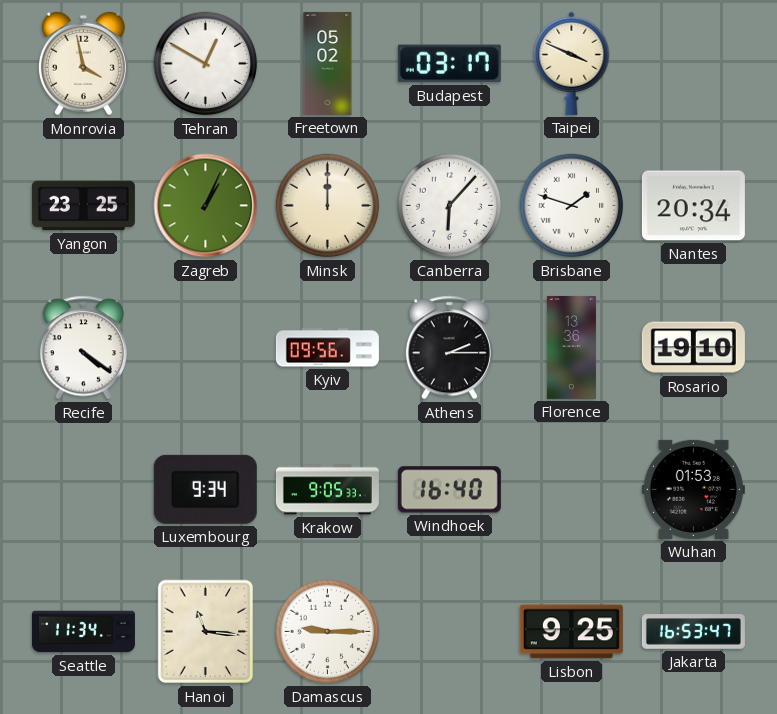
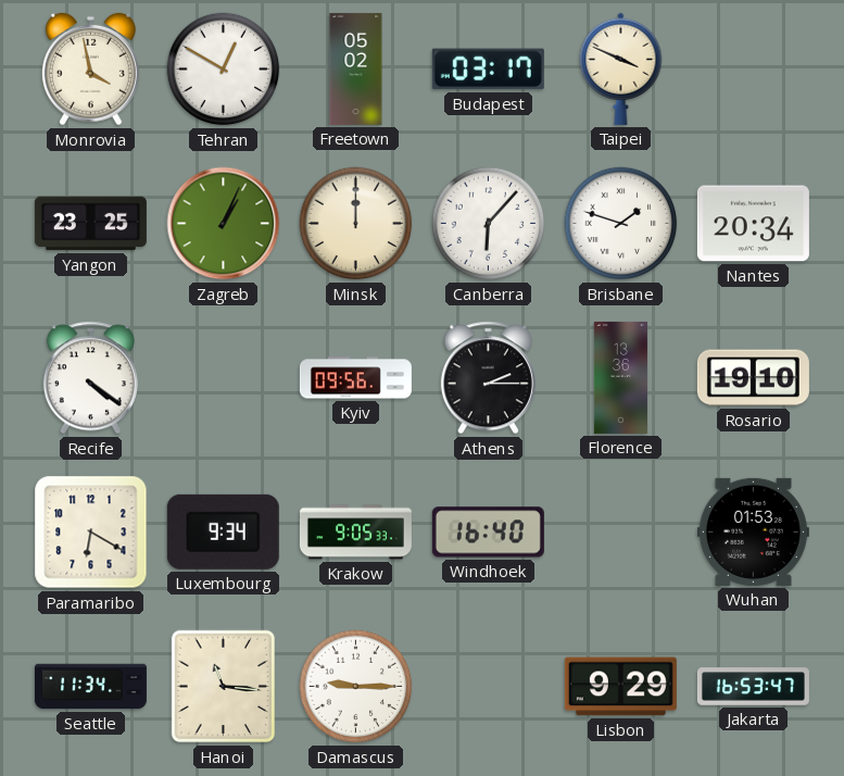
Paramaribo: none -> 6:20 (91, 533)
Lisbon: 9:25 -> 9:29 (620, 687)
